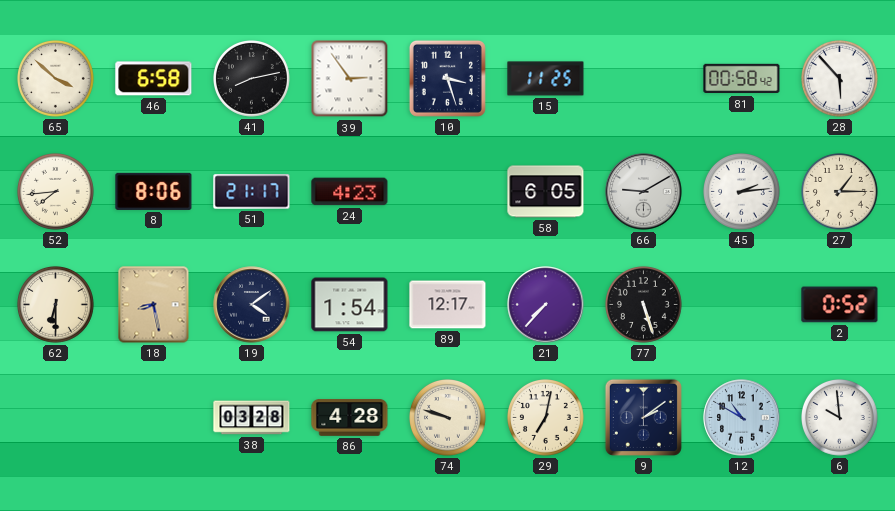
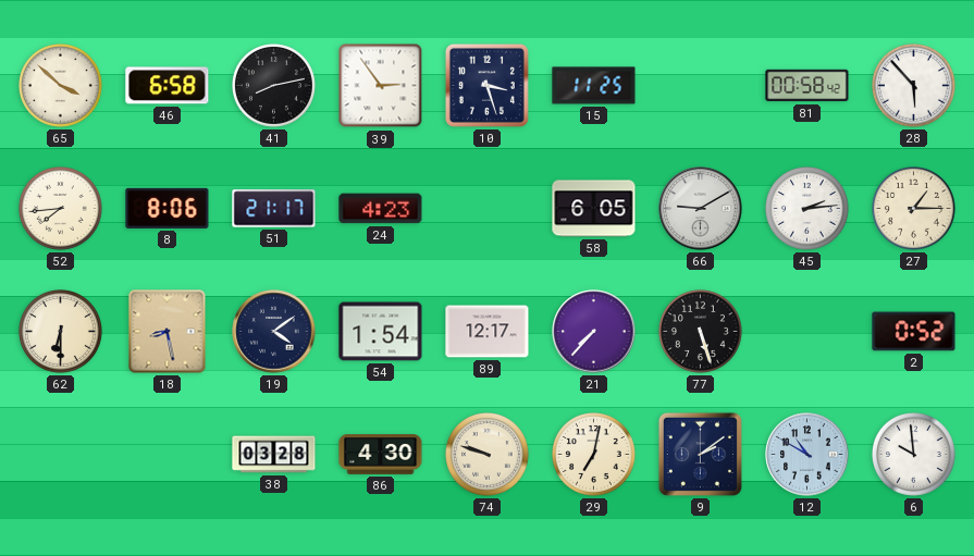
86: 4:28 -> 4:30 (381, 455)
